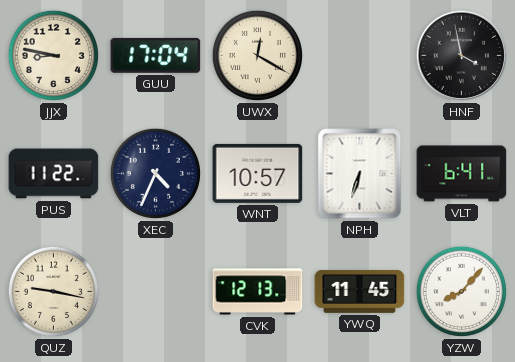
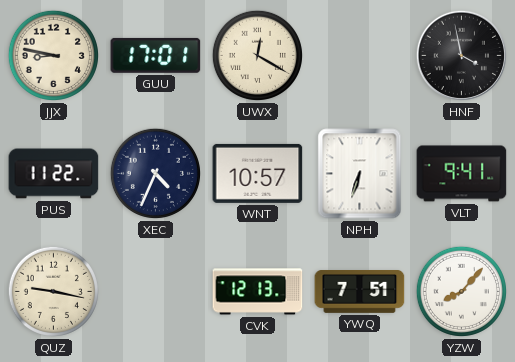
GUU: 17:04 -> 17:01 (156, 55)
VLT: 6:41 -> 9:41 (462, 174)
YWQ: 11:45 -> 7:51 (360, 292)
